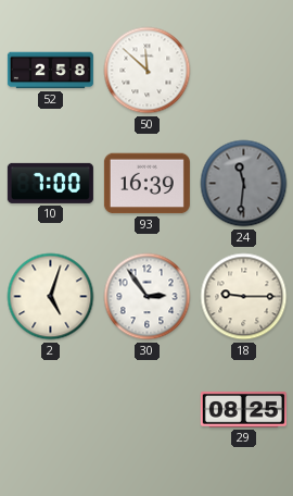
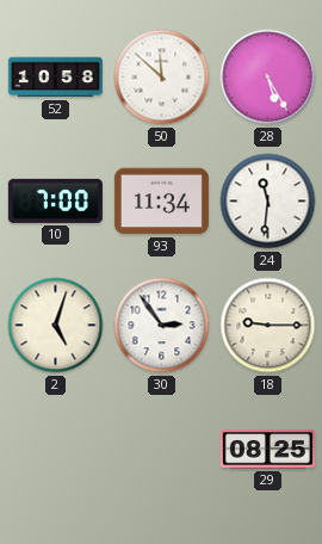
52: 2:58 -> 10:58 (55, 78)
28: none -> 5:25 (268, 78)
93: 16:39 -> 11:34 (161, 202)
24 dial: grey -> white (268, 202)
